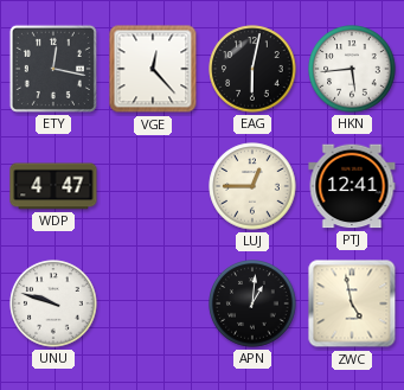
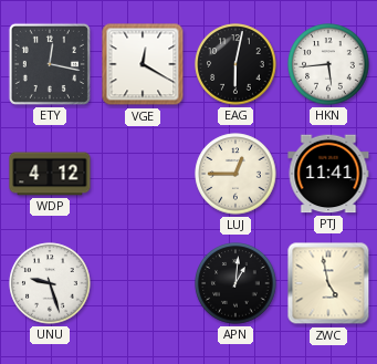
VGE: 12:23 -> 12:20 (143, 64)
WDP: 4:47 -> 4:12 (50, 174)
PTJ: 12:41 -> 11:41 (328, 174)
UNU: 9:48 -> 9:27 (50, 283)
